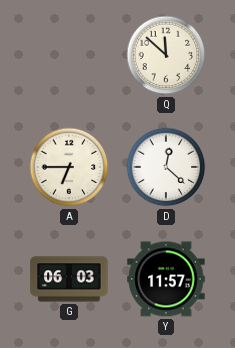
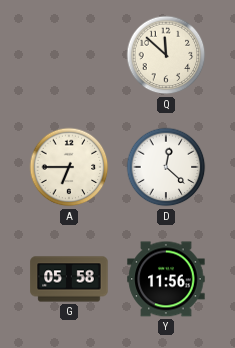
G: 06:03 -> 05:58 (69, 279)
Y: 11:57 -> 11:56 (166, 279)
